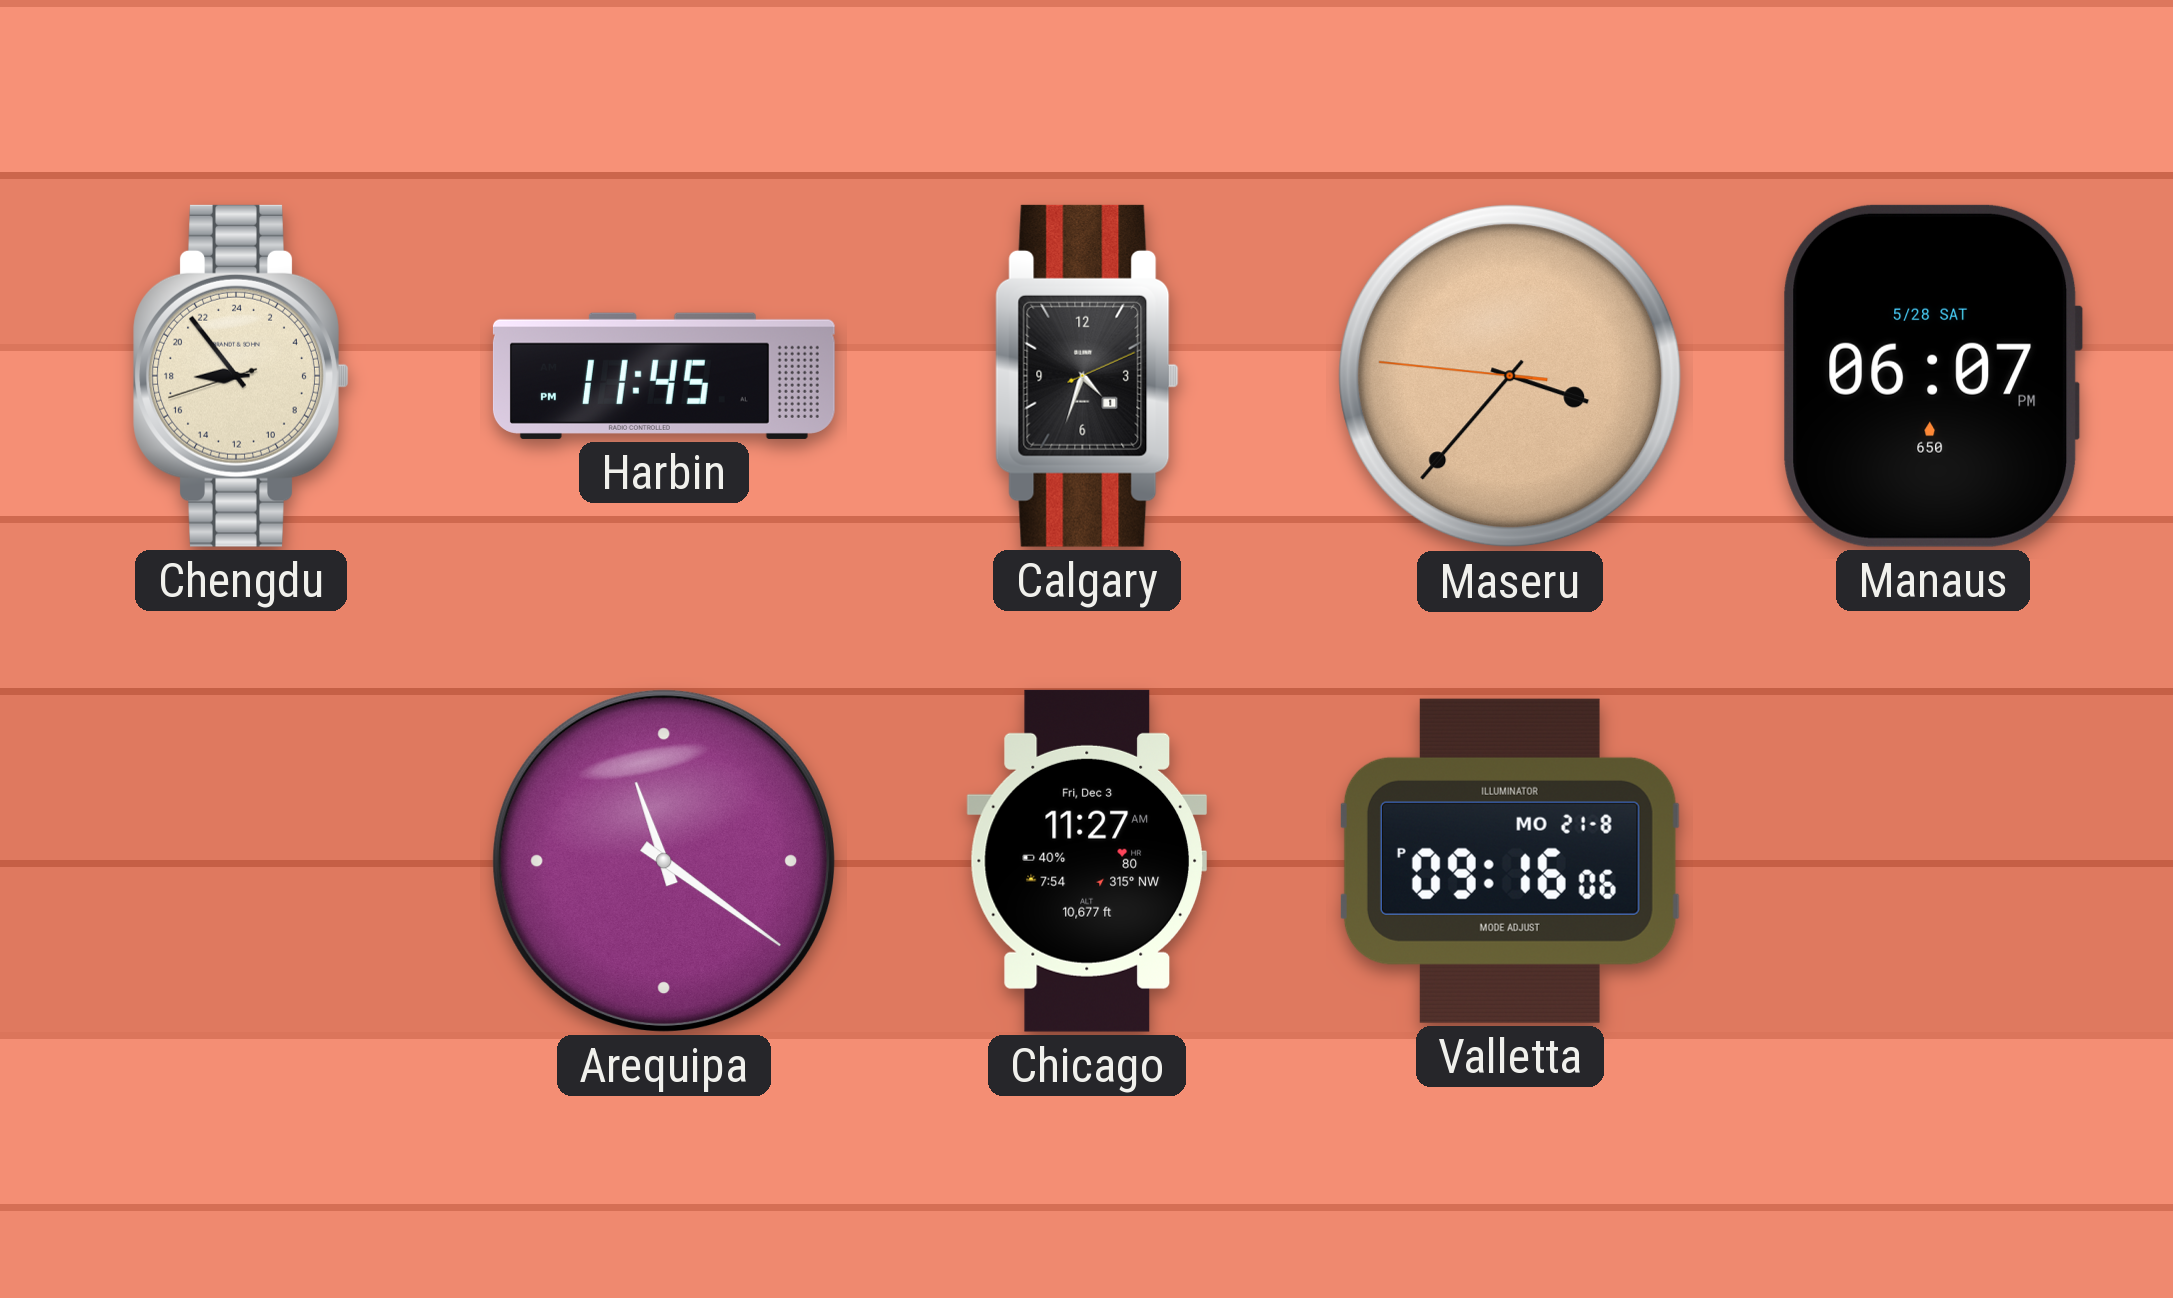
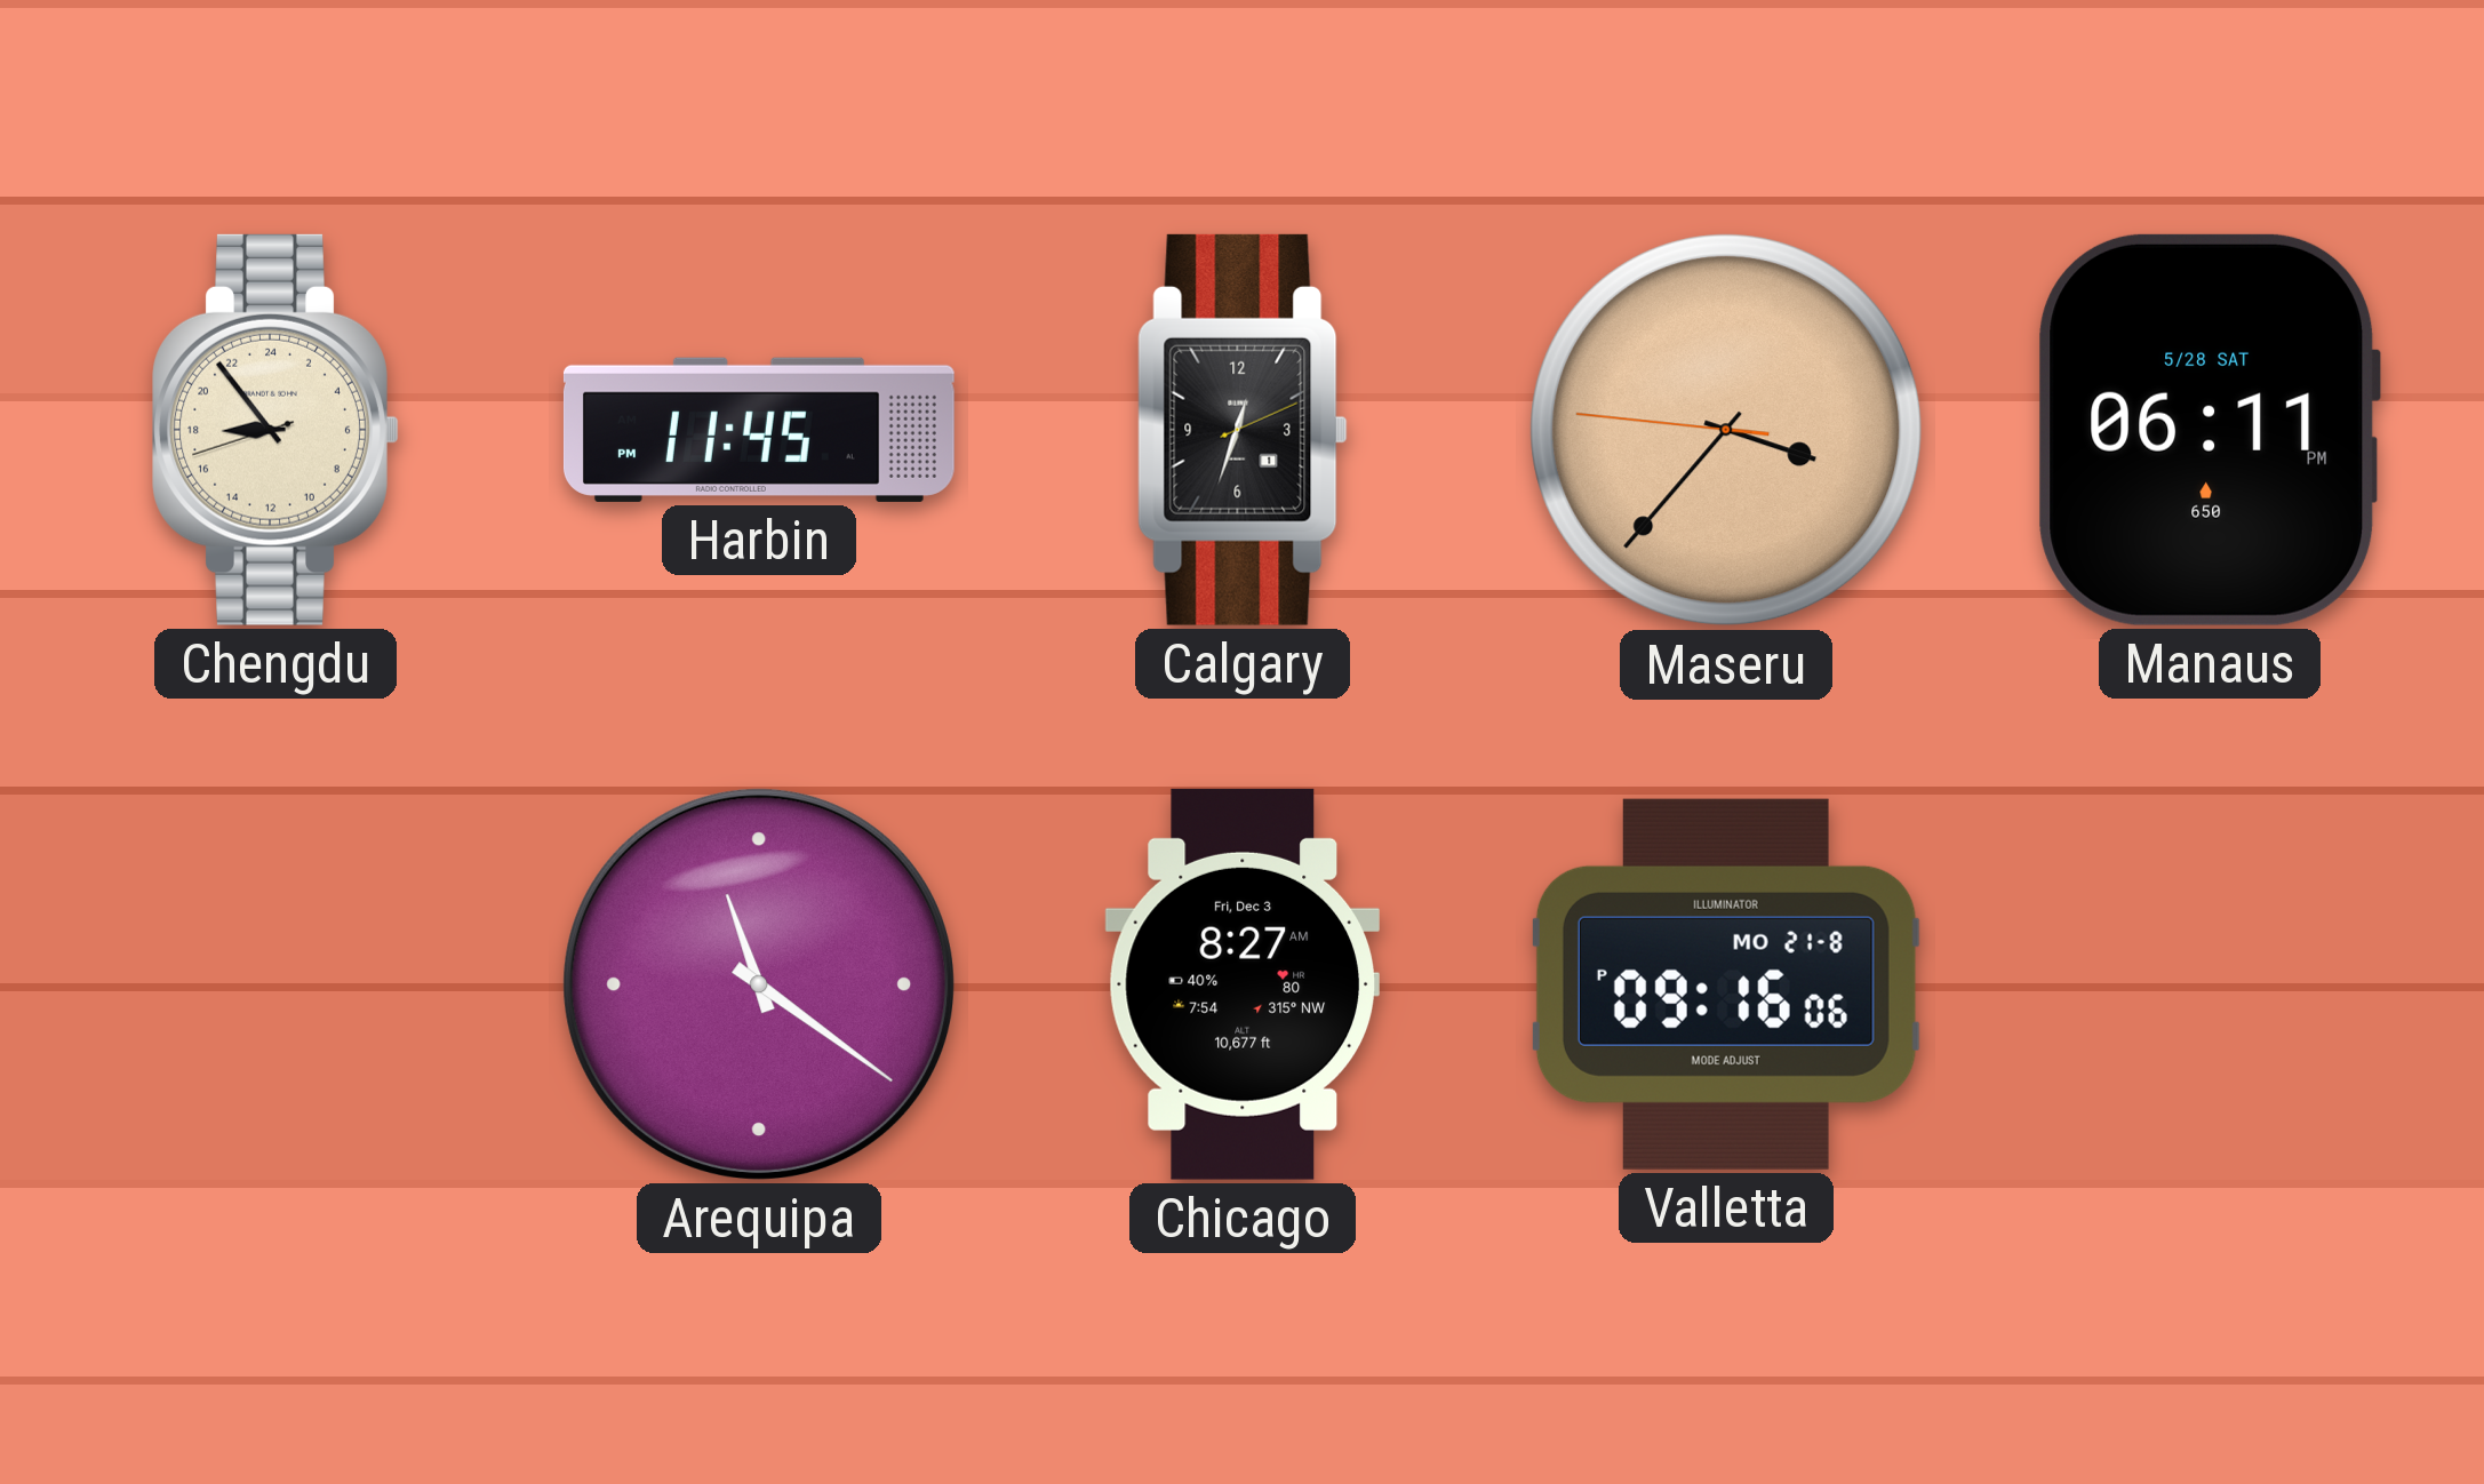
Calgary: 4:33 -> 12:33 (1243, 430)
Manaus: 06:07 -> 06:11 (2210, 430)
Chicago: 11:27 -> 8:27 (1243, 984)
